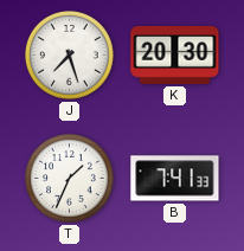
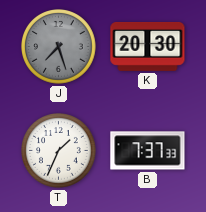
J dial: white -> grey (59, 47)
B: 7:41 -> 7:37 (148, 151)
